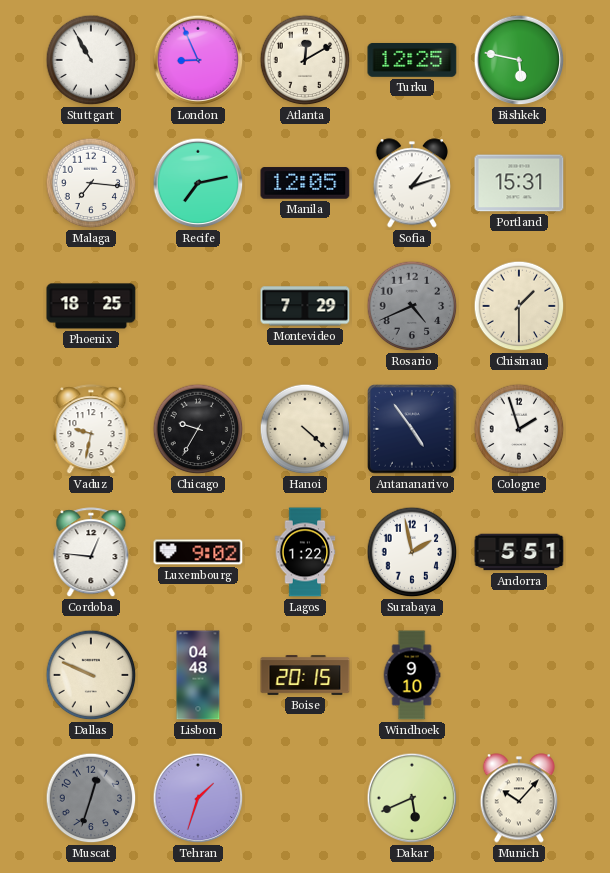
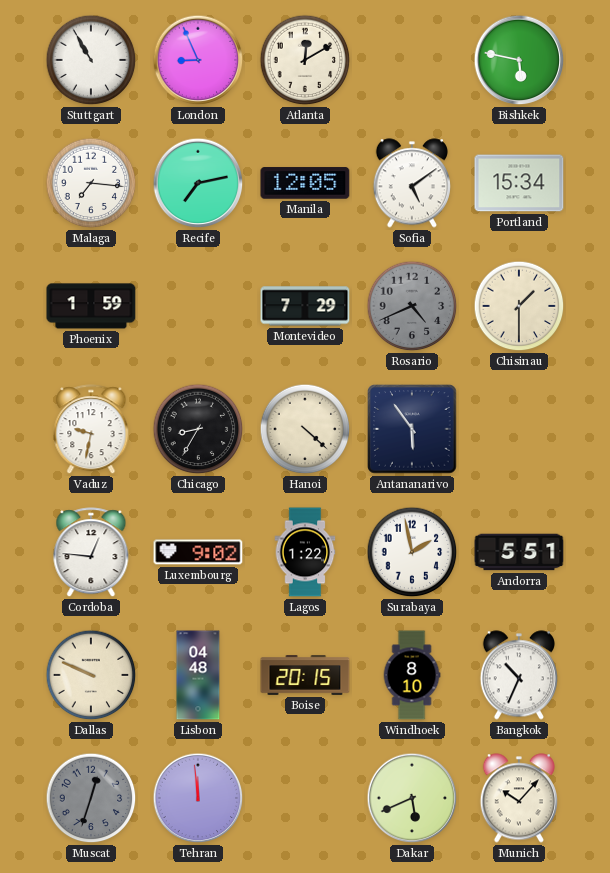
Turku: 12:25 -> none (412, 60)
Sofia: 1:12 -> 5:09 (412, 183)
Portland: 15:31 -> 15:34 (519, 183)
Phoenix: 18:25 -> 1:59 (91, 306)
Chicago: 9:35 -> 8:35 (198, 429)
Antananarivo: 4:54 -> 5:54 (412, 429)
Cologne: 1:57 -> none (519, 429)
Windhoek: 9:10 -> 8:10 (412, 675)
Bangkok: none -> 10:34 (519, 675)
Tehran: 1:33 -> 11:59 (198, 798)
